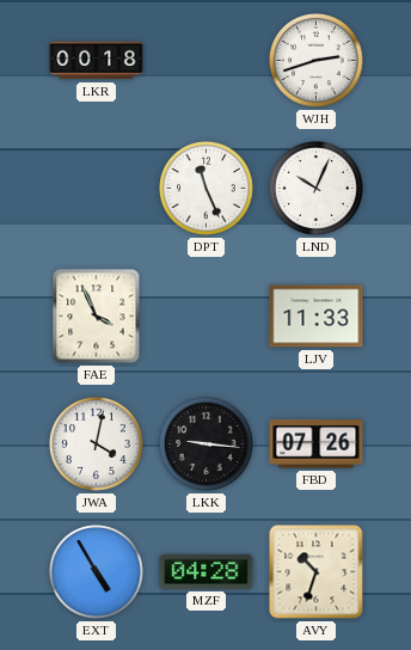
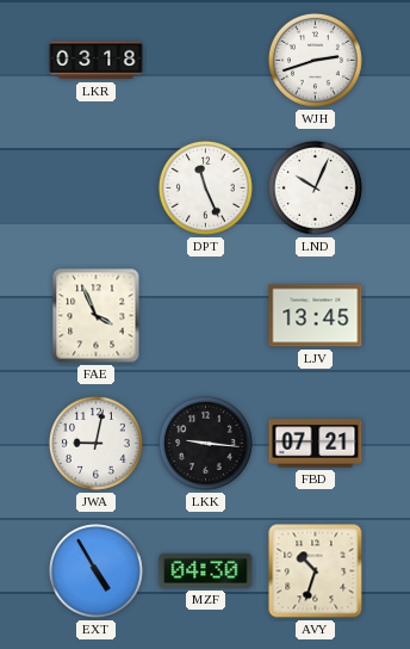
LKR: 00:18 -> 03:18 (97, 61)
LJV: 11:33 -> 13:45 (316, 316)
JWA: 4:02 -> 9:02 (95, 443)
FBD: 07:26 -> 07:21 (316, 444)
MZF: 04:28 -> 04:30 (206, 570)
